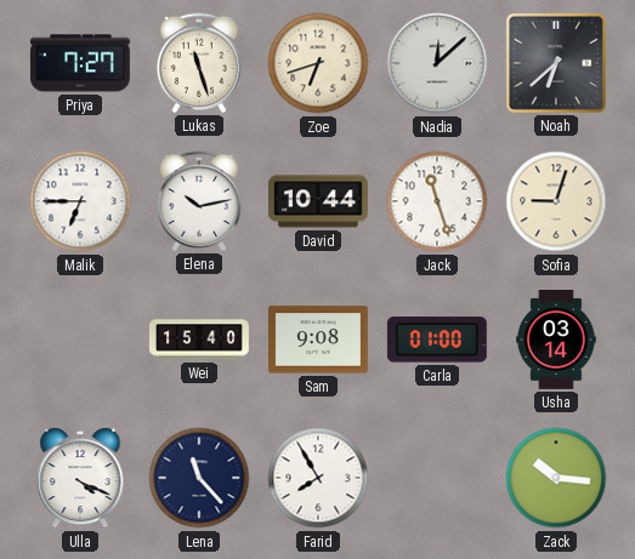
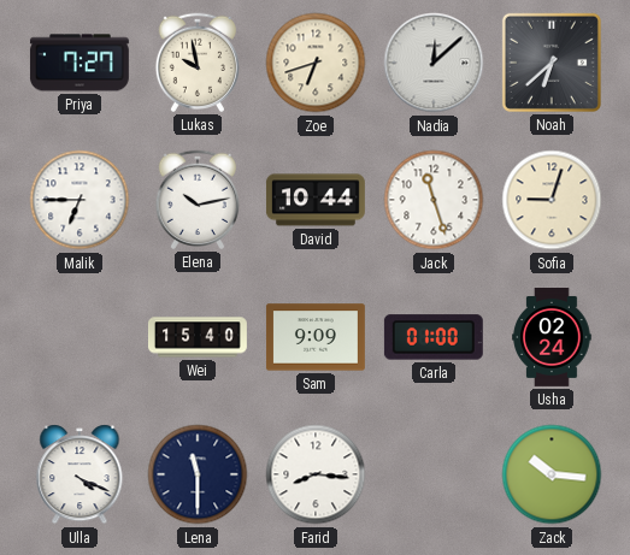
Lukas: 11:27 -> 9:58 (196, 63)
Sam: 9:08 -> 9:09 (316, 337)
Usha: 03:14 -> 02:24 (552, 338)
Lena: 11:23 -> 11:30 (198, 474)
Farid: 7:55 -> 8:16 (316, 474)
